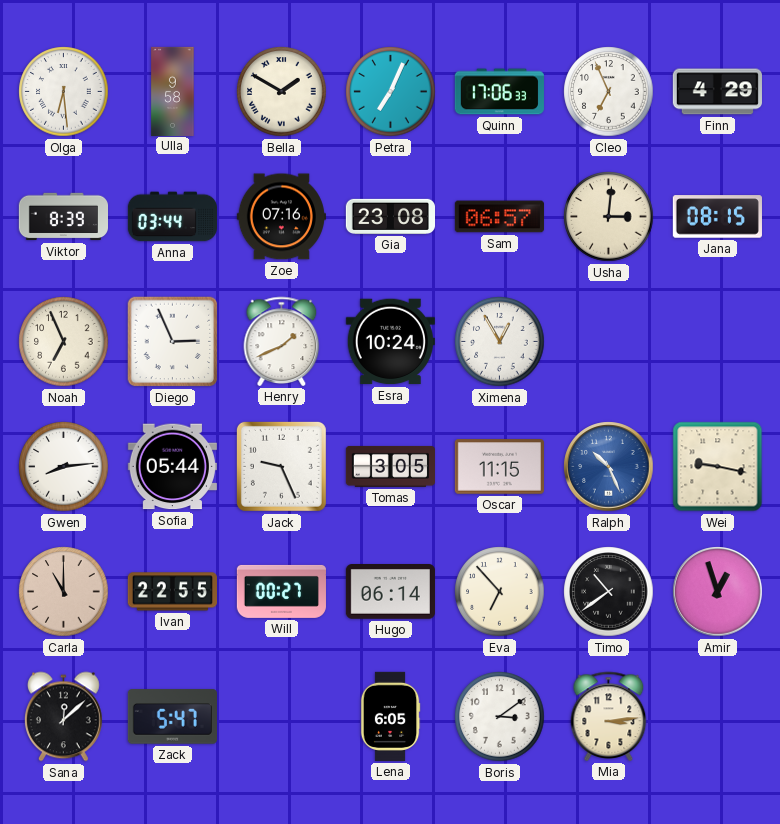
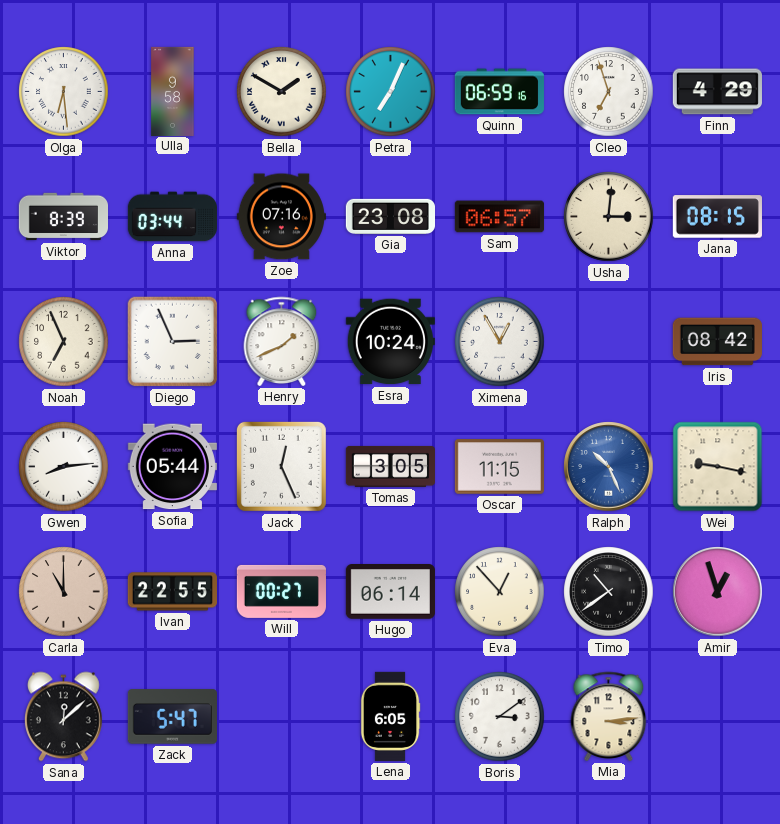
Quinn: 17:06 -> 06:59 (499, 92)
Cleo: 6:56 -> 6:57 (609, 92)
Iris: none -> 08:42 (717, 342)
Jack: 9:26 -> 12:26 (281, 466)
Eva: 6:53 -> 12:53 (500, 592)
